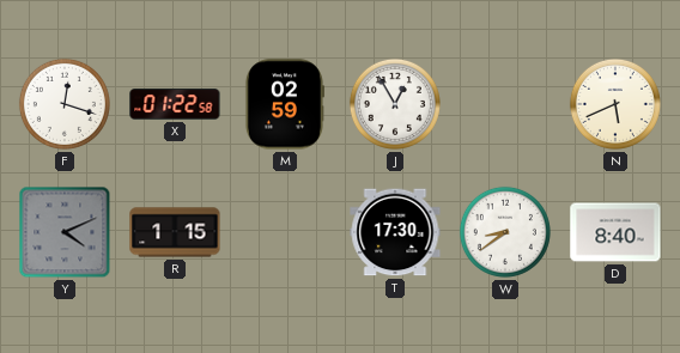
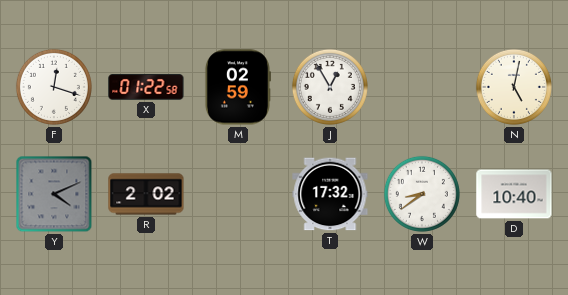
N: 5:41 -> 5:02 (514, 87)
R: 1:15 -> 2:02 (146, 194)
T: 17:30 -> 17:32 (330, 194)
D: 8:40 -> 10:40 (514, 194)
